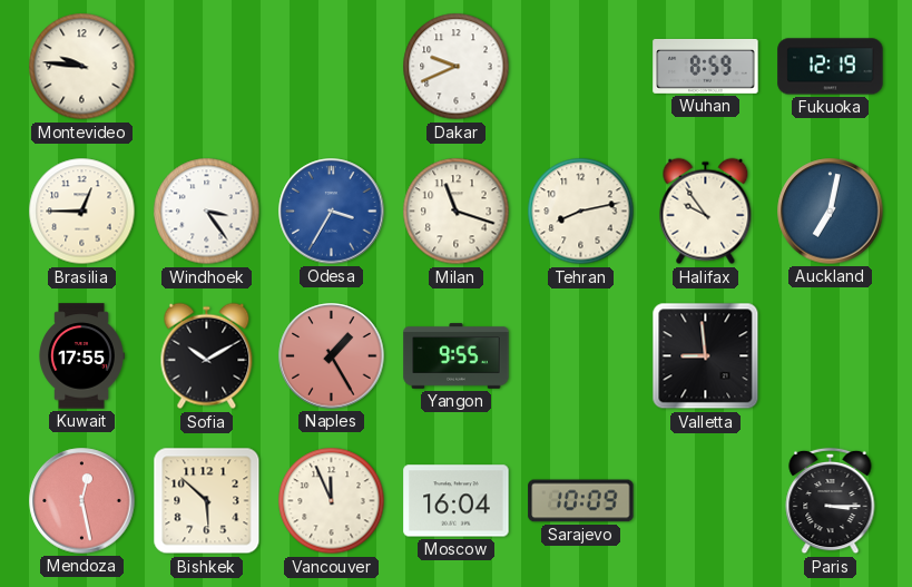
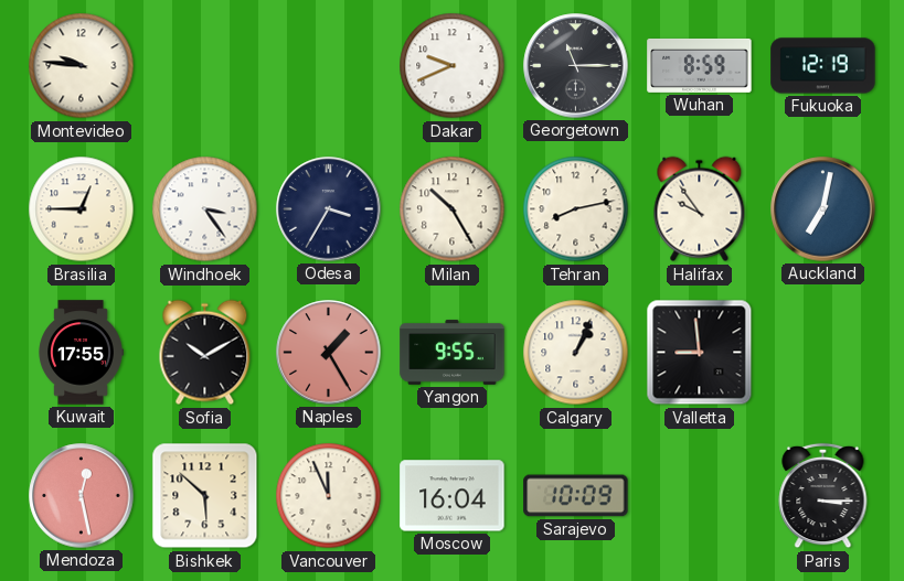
Georgetown: none -> 11:15 (576, 66)
Odesa dial: blue -> navy (329, 209)
Milan: 11:18 -> 10:25 (453, 209)
Calgary: none -> 1:04 (576, 353)
